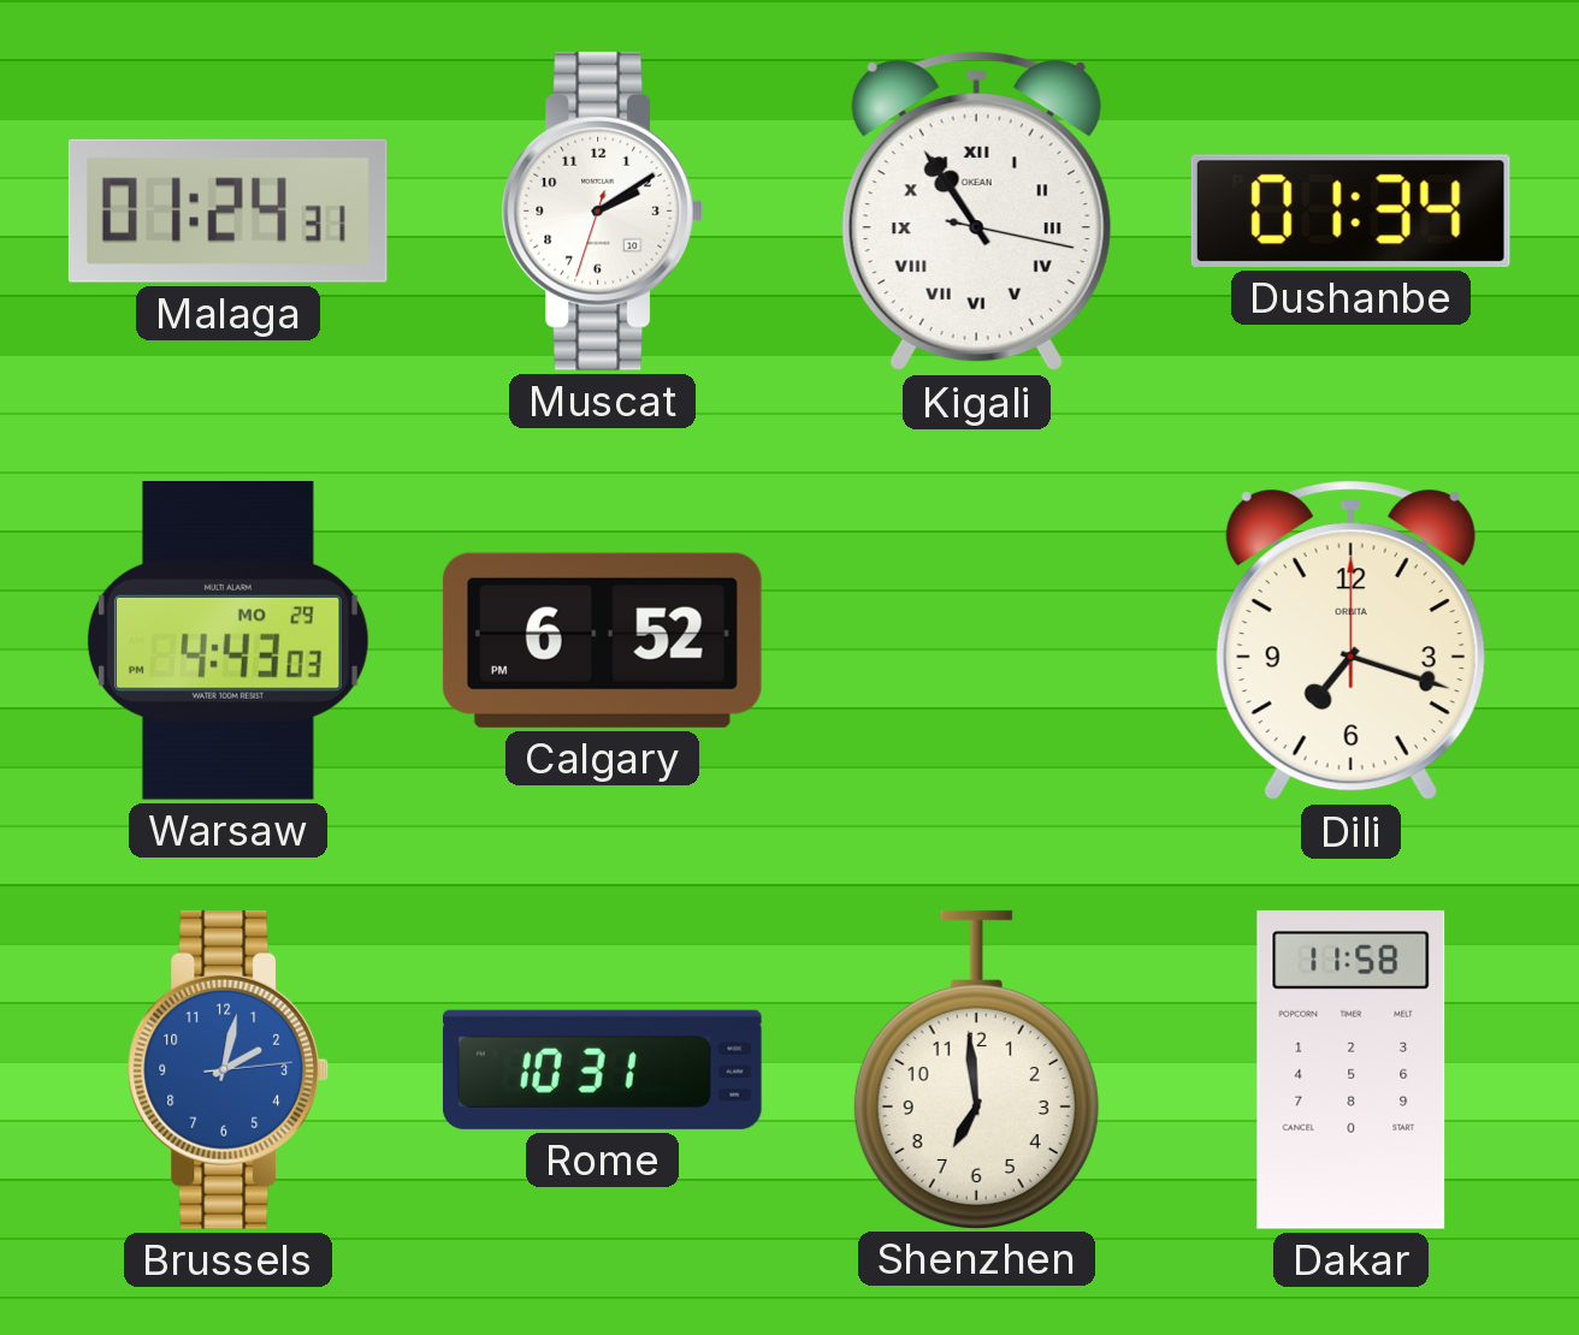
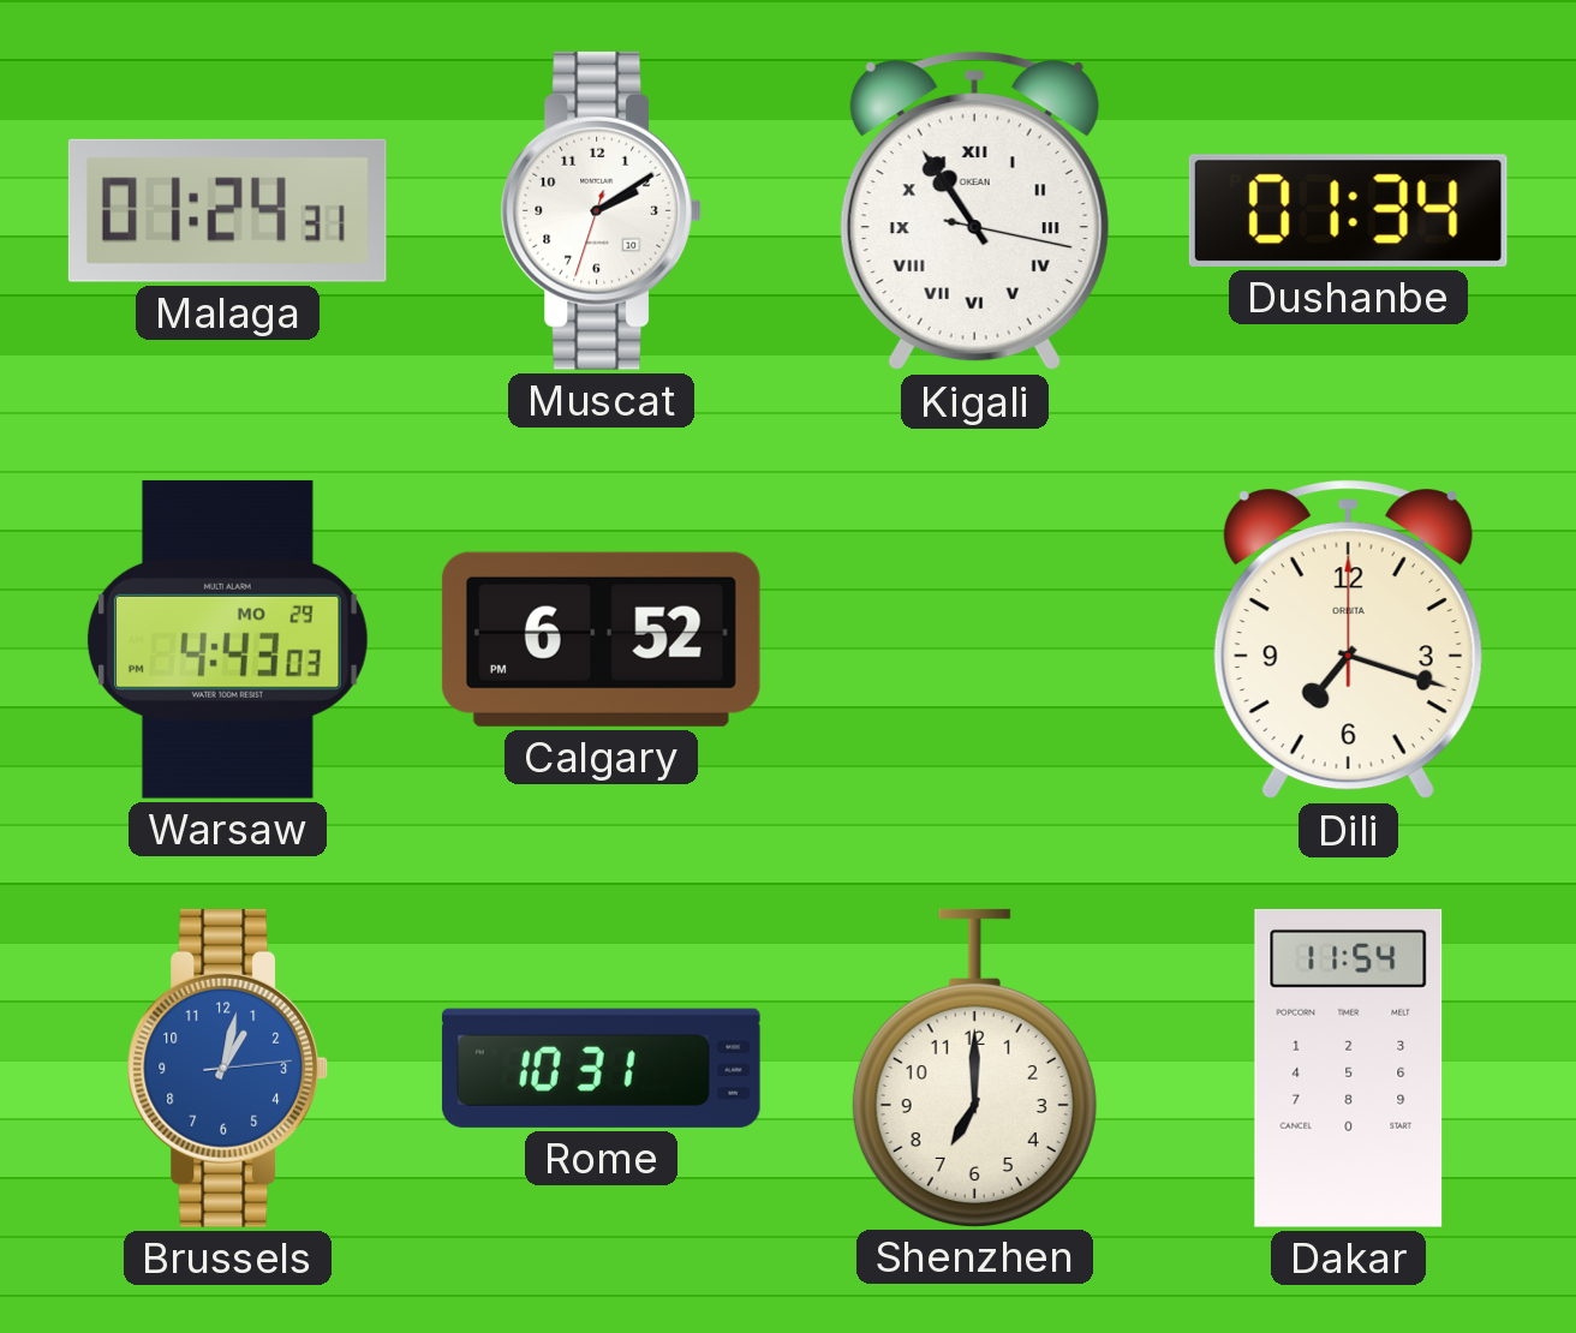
Brussels: 2:02 -> 1:02 (227, 1068)
Shenzhen: 6:59 -> 7:00 (974, 1068)
Dakar: 11:58 -> 11:54 (1349, 1068)
